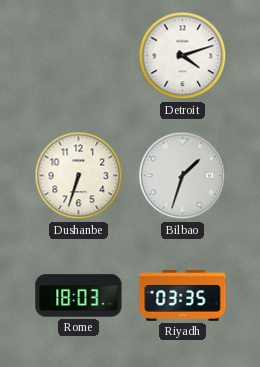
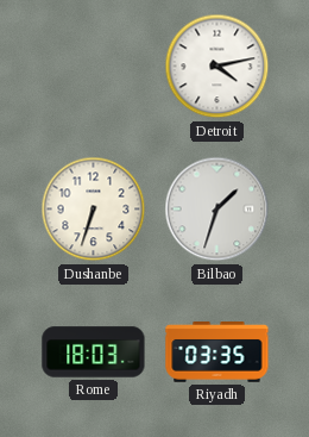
Detroit: 4:12 -> 4:13 (217, 67)
